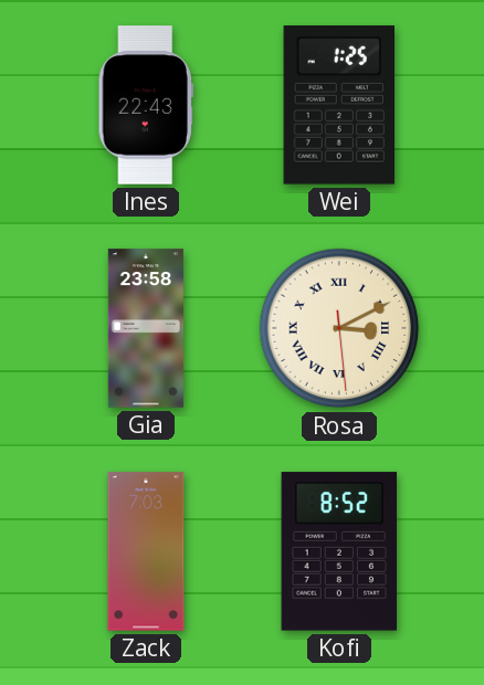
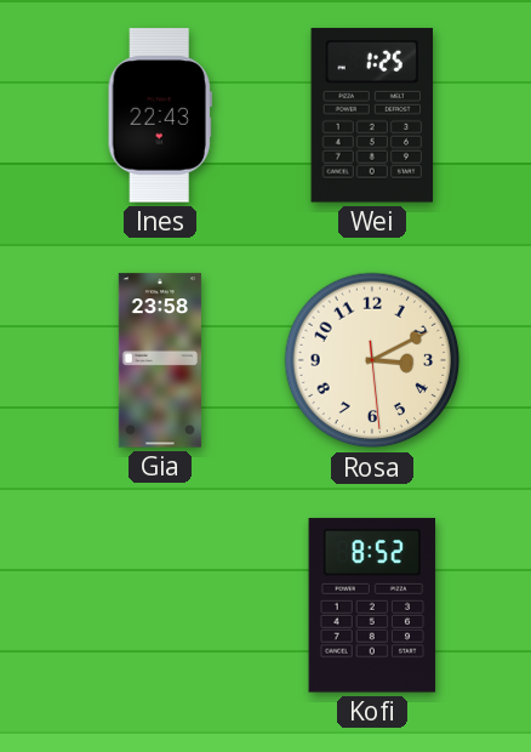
Rosa numerals: Roman -> Arabic (372, 360)
Zack: 7:03 -> none (146, 551)
